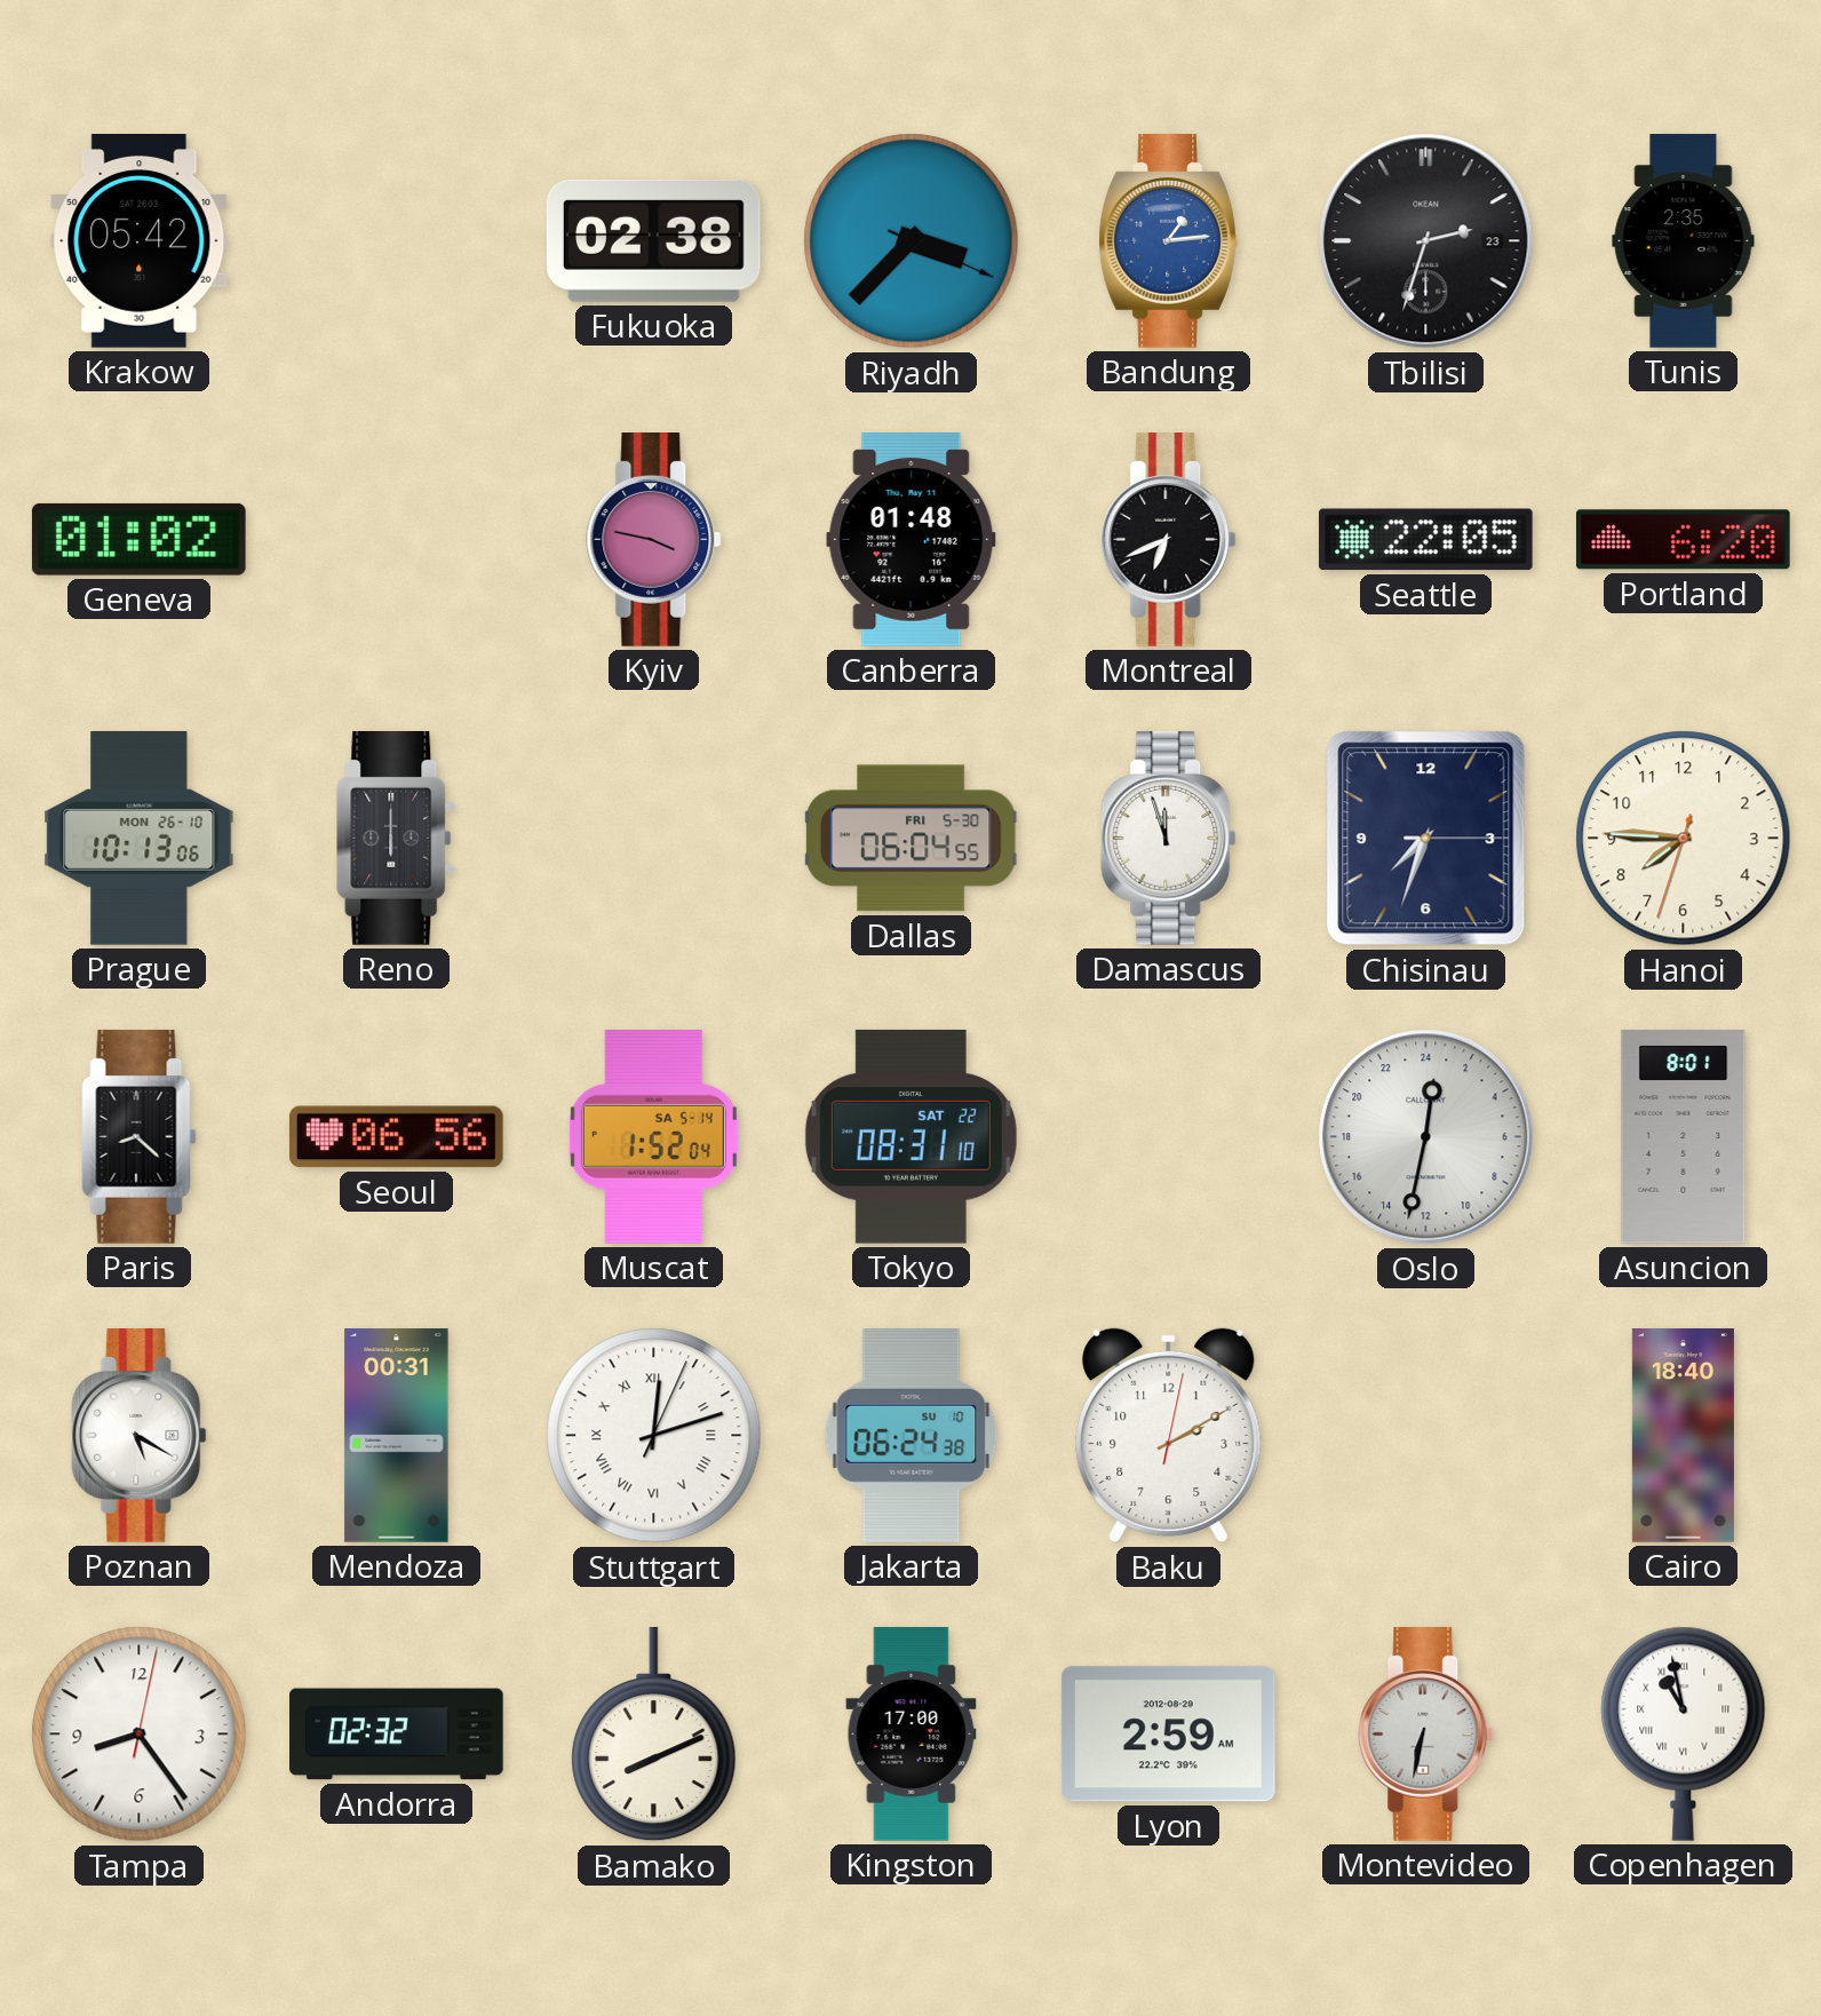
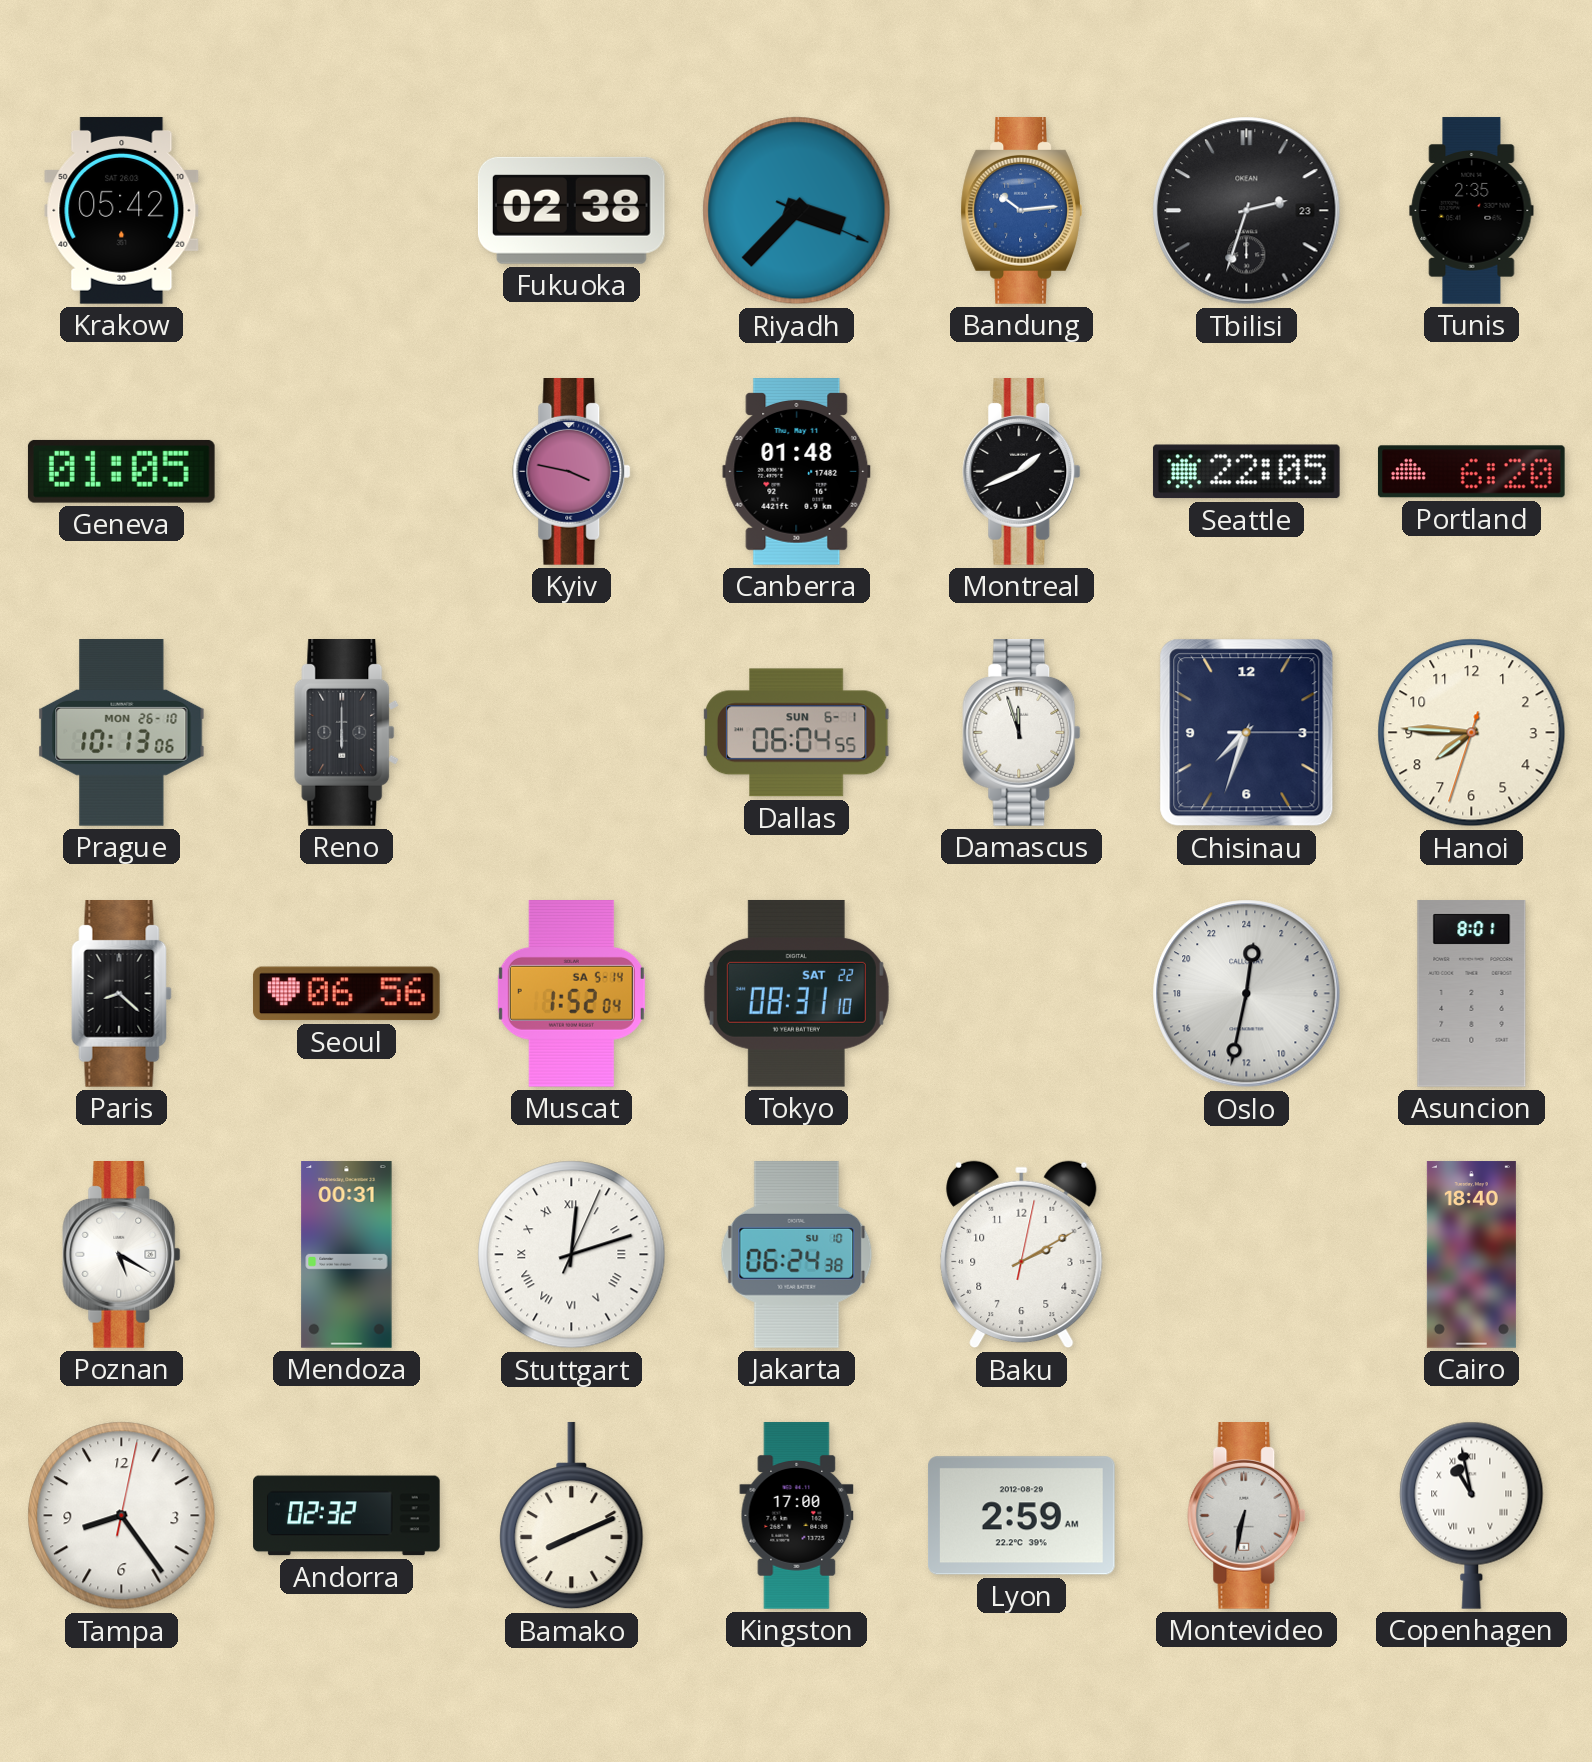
Bandung: 1:14 -> 10:14 (1021, 211)
Geneva: 01:02 -> 01:05 (121, 471)
Montreal: 6:41 -> 1:41 (1022, 472)
Dallas date: FRI 5-30 -> SUN 6-1 (797, 733)
